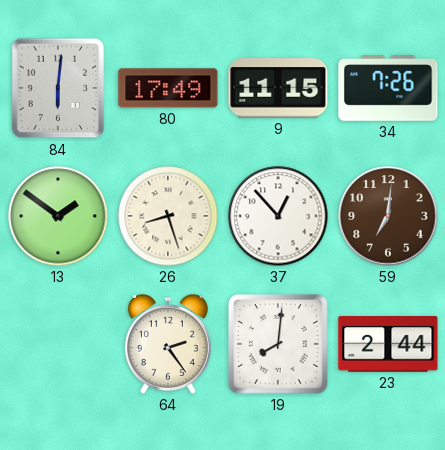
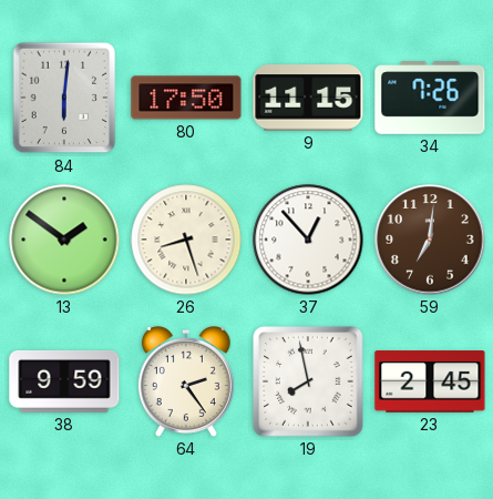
80: 17:49 -> 17:50 (186, 98)
38: none -> 9:59 (64, 381)
19: 8:01 -> 7:58 (308, 381)
23: 2:44 -> 2:45 (430, 381)
